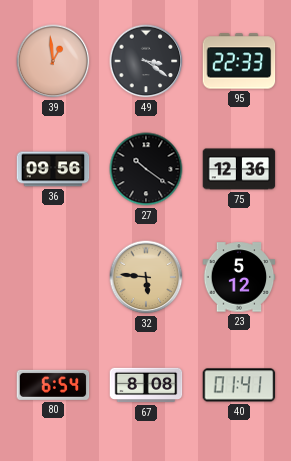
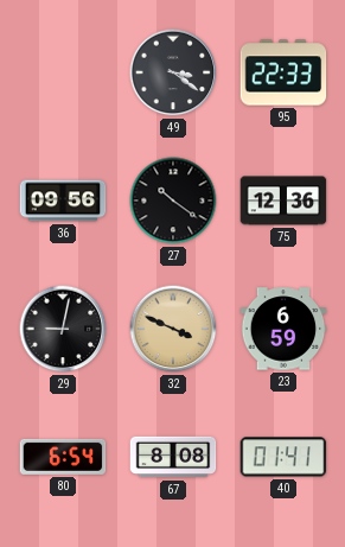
39: 12:59 -> none (53, 61)
29: none -> 9:02 (63, 329)
32: 5:46 -> 3:49 (173, 329)
23: 5:12 -> 6:59 (283, 329)
